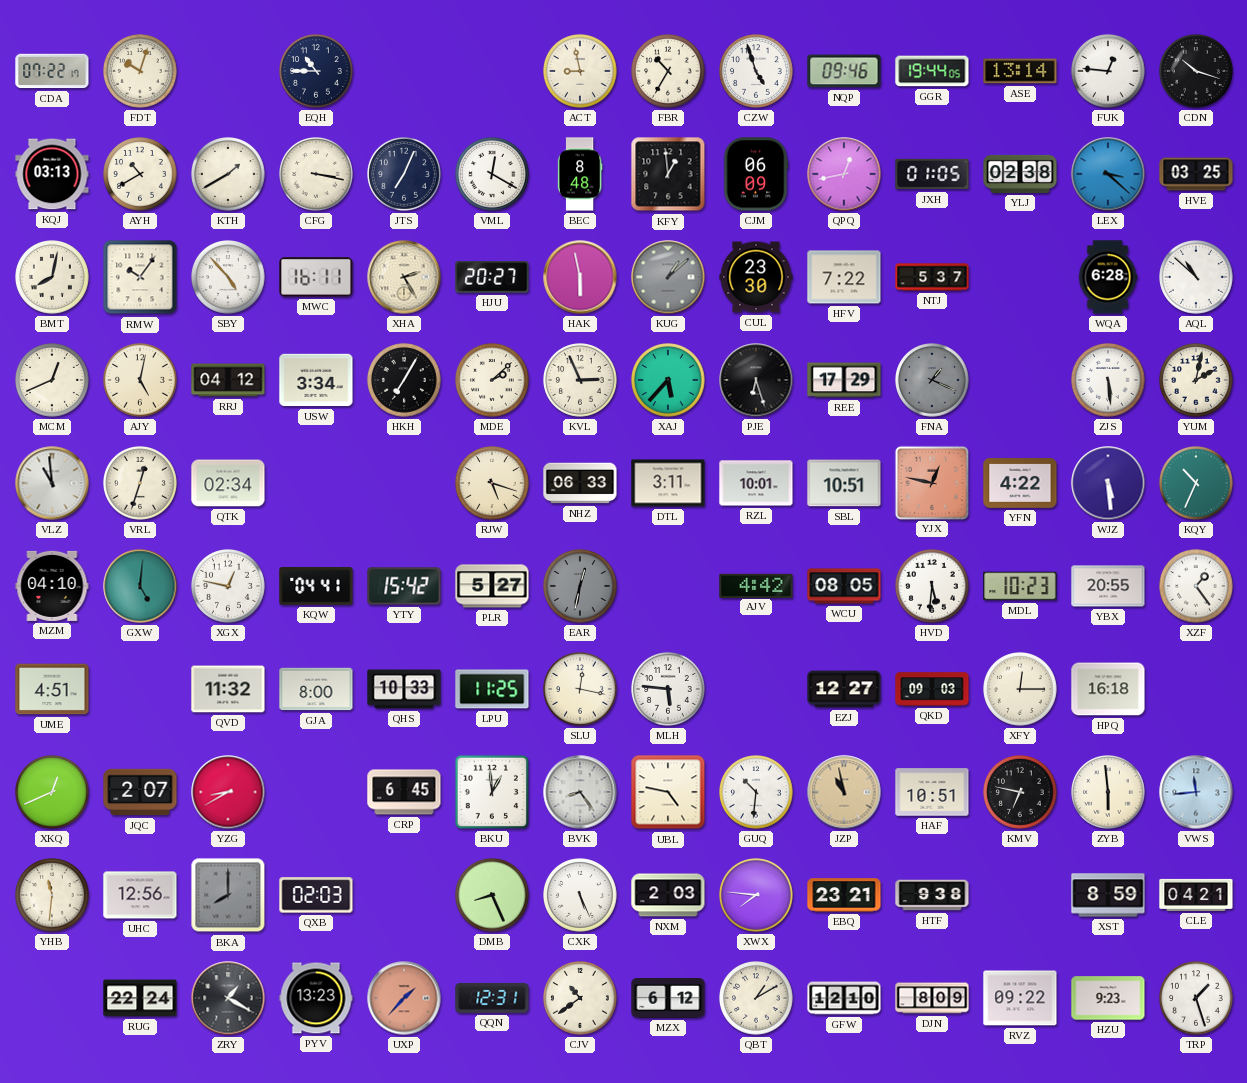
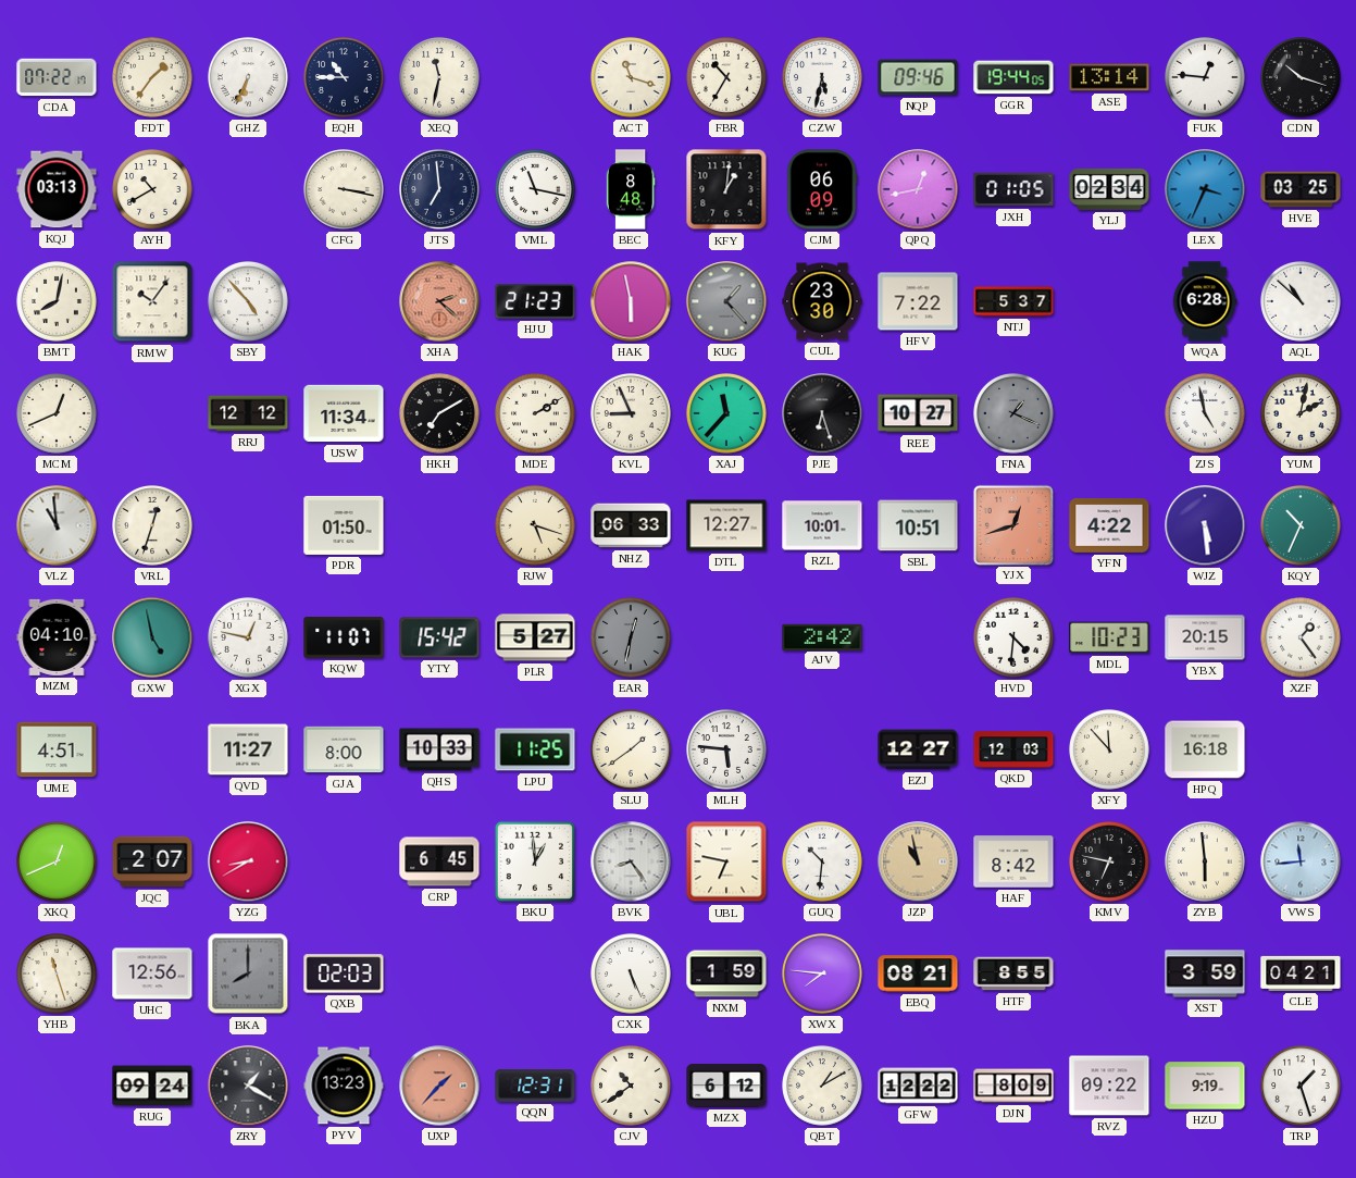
FDT: 10:03 -> 1:36 (153, 78)
GHZ: none -> 6:34 (249, 78)
XEQ: none -> 11:32 (440, 78)
ACT: 8:58 -> 11:18 (632, 78)
CZW: 4:57 -> 5:32 (823, 78)
KTH: 1:40 -> none (229, 175)
JTS: 7:04 -> 6:59 (440, 190)
VML: 12:20 -> 11:17 (536, 190)
KFY: 12:59 -> 1:01 (726, 189)
YLJ: 02:38 -> 02:34 (1109, 189)
LEX: 3:22 -> 3:34 (1205, 189)
MWC: 16:11 -> none (316, 277)
XHA: 2:25 -> 2:22 (439, 301)
XHA dial: cream -> salmon (439, 301)
HJU: 20:27 -> 21:23 (535, 301)
KUG: 1:08 -> 1:23 (726, 301)
AJY: 5:02 -> none (141, 381)
RRJ: 04:12 -> 12:12 (248, 413)
USW: 3:34 -> 11:34 (344, 413)
HKH: 7:05 -> 7:10 (440, 414)
MDE: 2:08 -> 2:10 (536, 414)
KVL: 2:56 -> 8:56 (632, 414)
XAJ: 5:37 -> 11:37 (727, 414)
REE: 17:29 -> 10:27 (918, 413)
ZJS: 5:29 -> 4:58 (1206, 414)
QTK: 02:34 -> none (228, 483)
PDR: none -> 01:50 (344, 525)
DTL: 3:11 -> 12:27 (726, 525)
YJX: 12:47 -> 12:42 (1012, 524)
GXW: 5:01 -> 4:58 (152, 637)
KQW: 04:41 -> 11:07 (344, 637)
AJV: 4:42 -> 2:42 (822, 636)
WCU: 08:05 -> none (844, 586)
HVD: 5:31 -> 4:31 (1015, 638)
YBX: 20:55 -> 20:15 (1205, 637)
QVD: 11:32 -> 11:27 (248, 749)
SLU: 12:17 -> 1:39 (632, 751)
QKD: 09:03 -> 12:03 (1013, 749)
XFY: 12:15 -> 11:53 (1110, 751)
UBL: 4:47 -> 6:47 (726, 861)
HAF: 10:51 -> 8:42 (1013, 861)
YHB: 11:31 -> 11:27 (58, 975)
DMB: 8:26 -> none (493, 896)
NXM: 2:03 -> 1:59 (726, 974)
EBQ: 23:21 -> 08:21 (918, 974)
HTF: 9:38 -> 8:55 (1013, 974)
XST: 8:59 -> 3:59 (1205, 974)
RUG: 22:24 -> 09:24 (152, 1086)
GFW: 12:10 -> 12:22 (918, 1086)
HZU: 9:23 -> 9:19 (1205, 1086)
